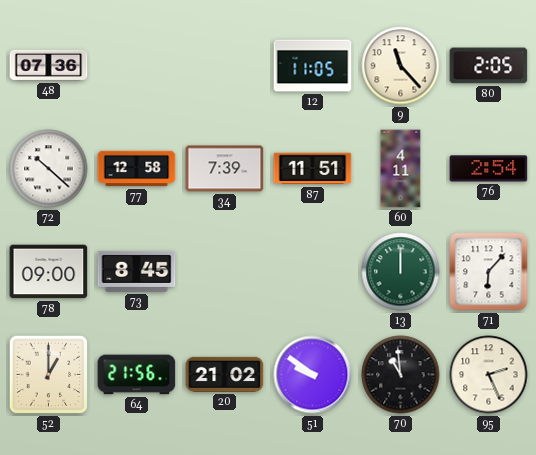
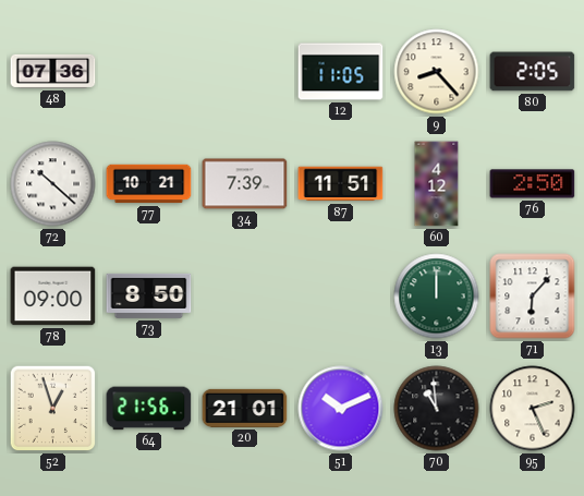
9: 11:23 -> 8:23 (437, 72)
77: 12:58 -> 10:21 (149, 184)
60: 4:11 -> 4:12 (437, 184)
76: 2:54 -> 2:50 (533, 184)
73: 8:45 -> 8:50 (149, 295)
52: 1:00 -> 12:57 (53, 409)
20: 21:02 -> 21:01 (245, 408)
51: 9:51 -> 10:11 (341, 409)
